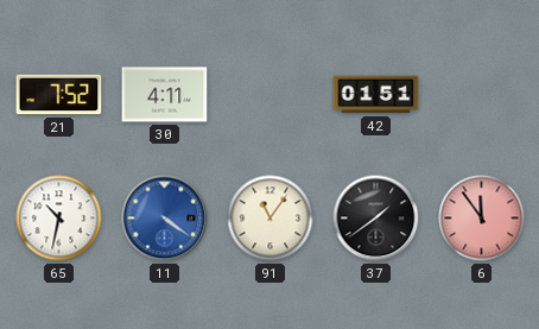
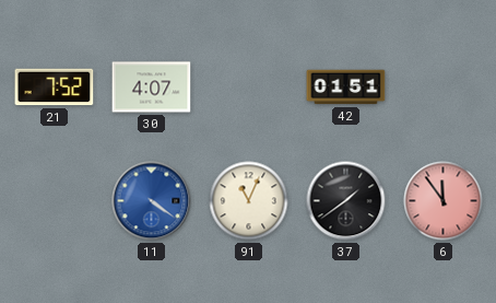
30: 4:11 -> 4:07 (152, 88)
65: 10:32 -> none (59, 219)
91: 11:06 -> 11:04 (249, 201)
